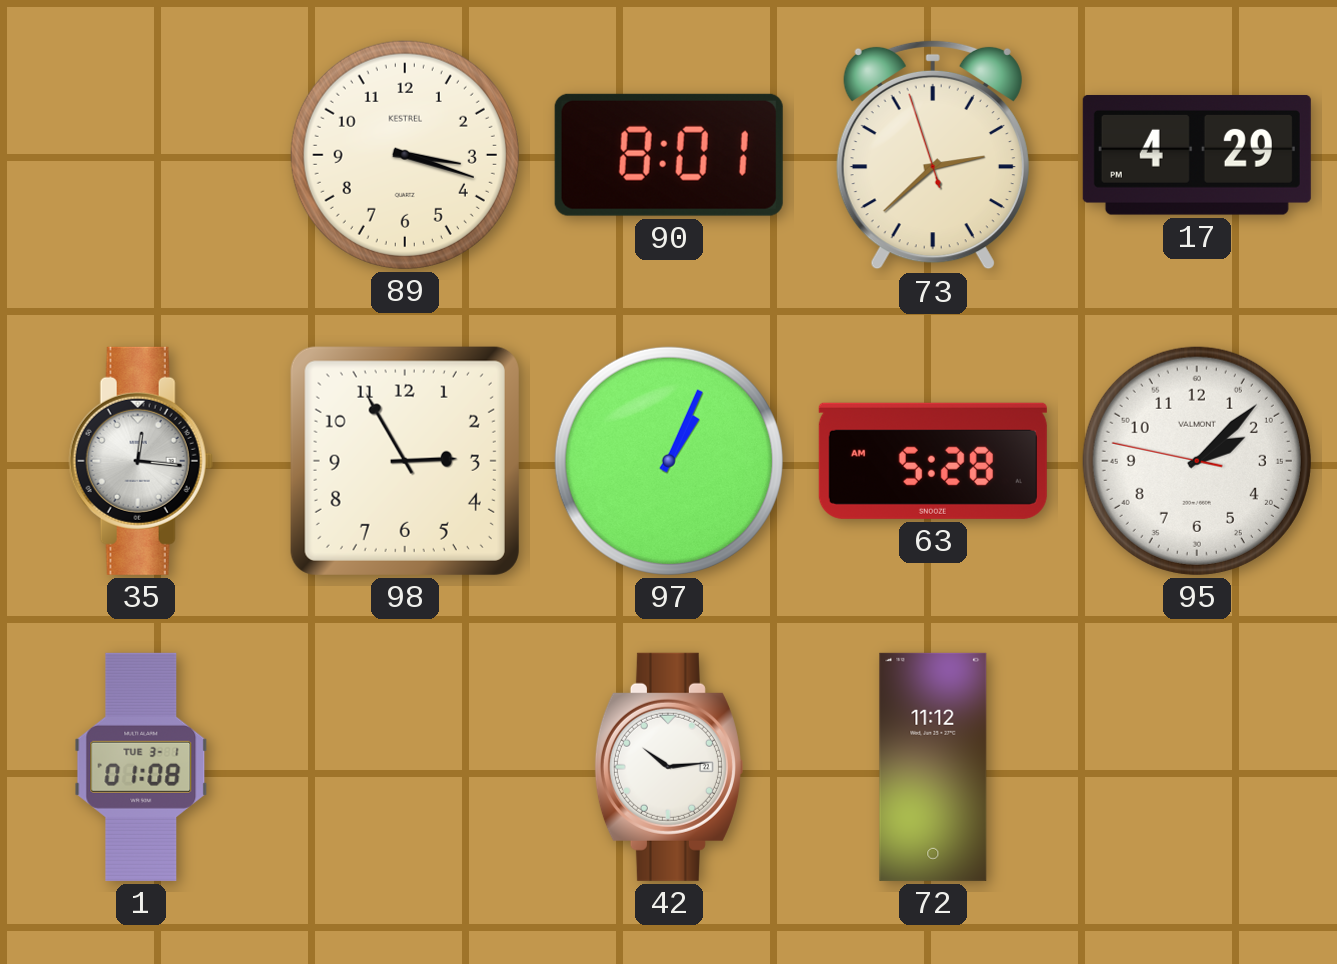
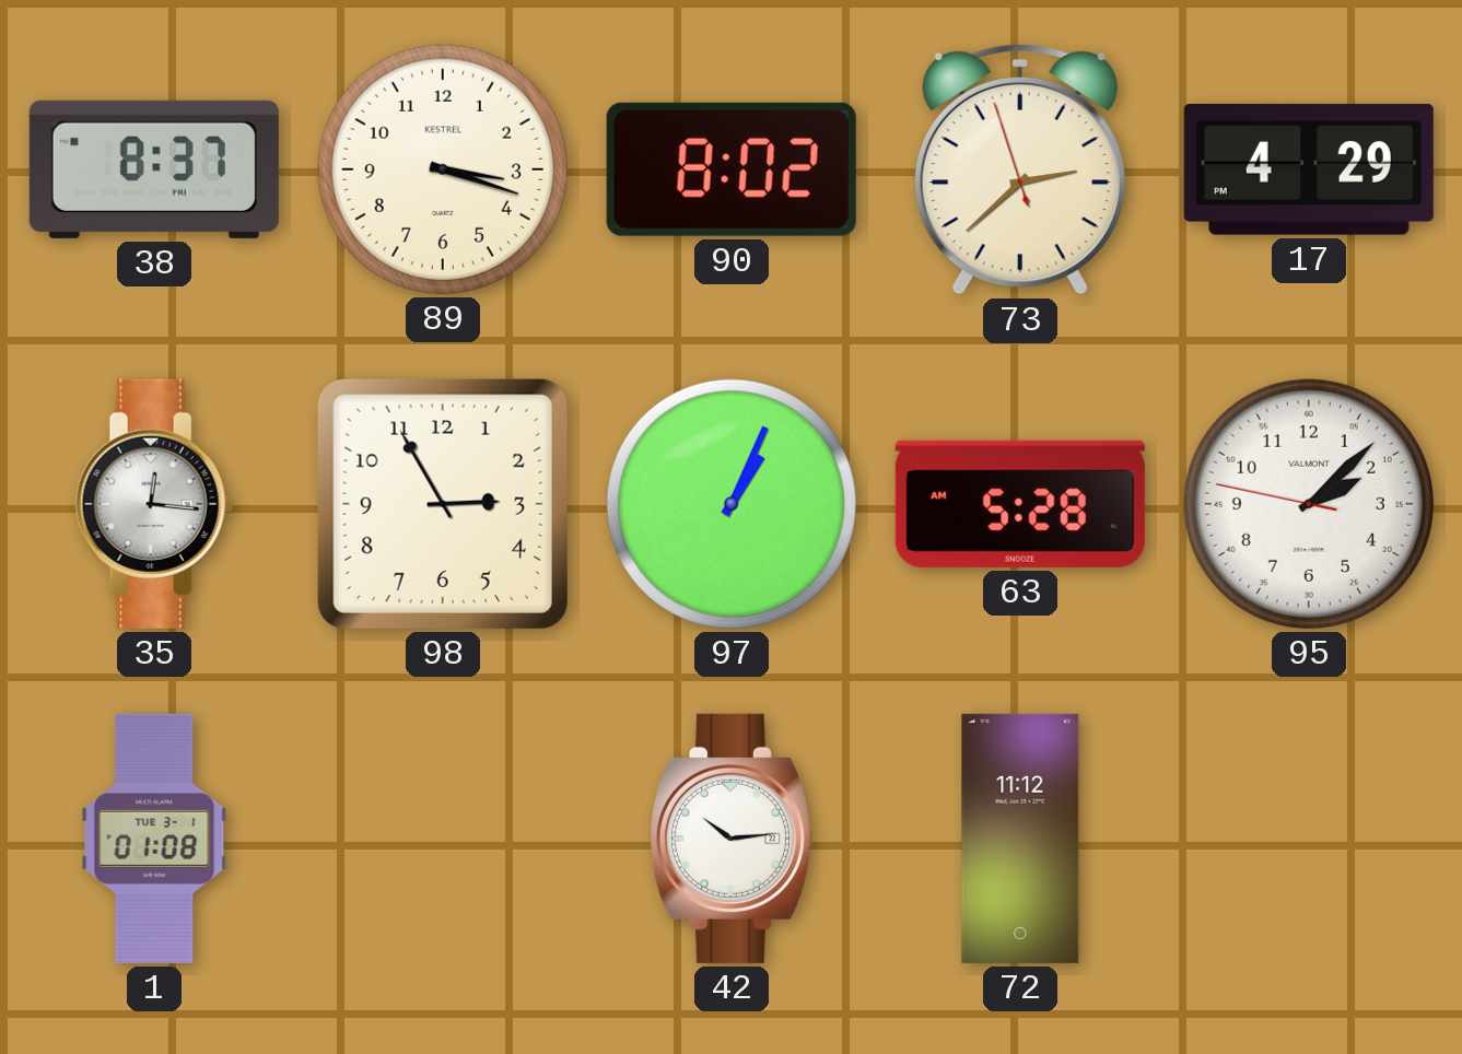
38: none -> 8:37 (154, 169)
90: 8:01 -> 8:02 (732, 169)
